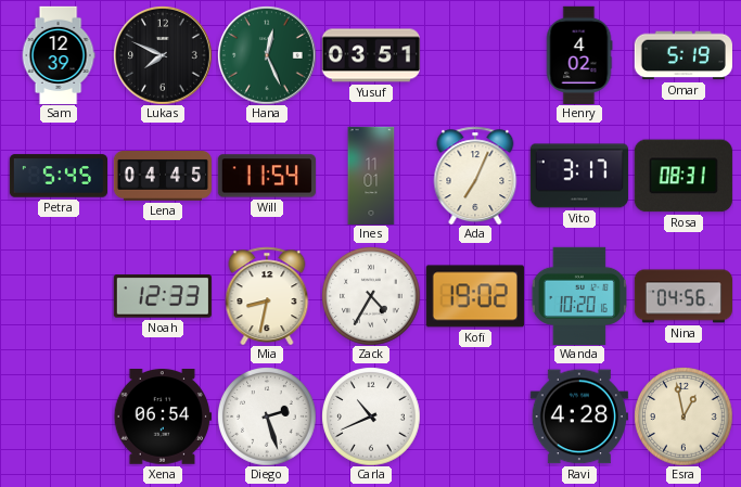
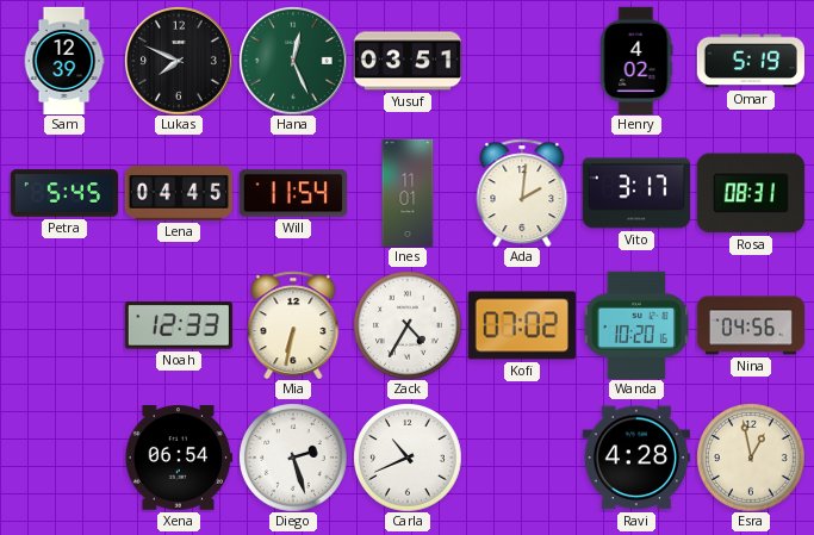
Ada: 7:04 -> 2:01 (522, 193)
Mia: 8:32 -> 6:32 (293, 325)
Kofi: 19:02 -> 07:02 (522, 325)
